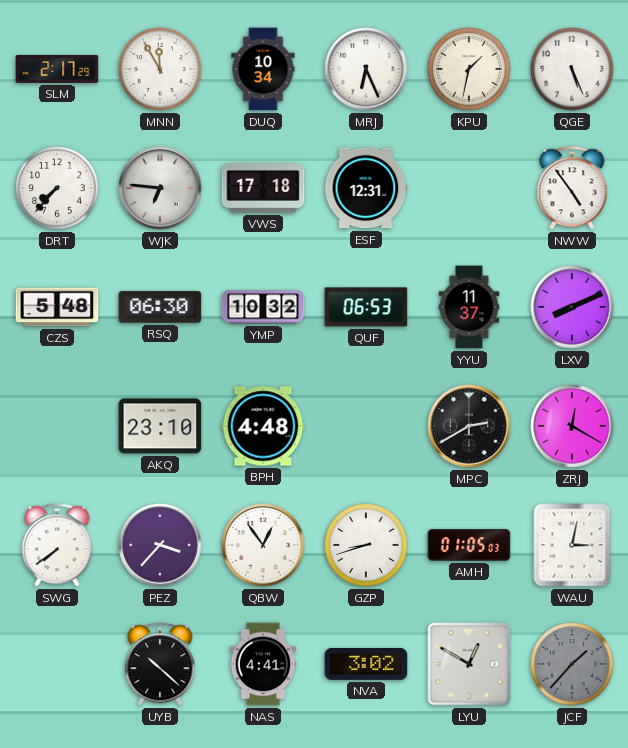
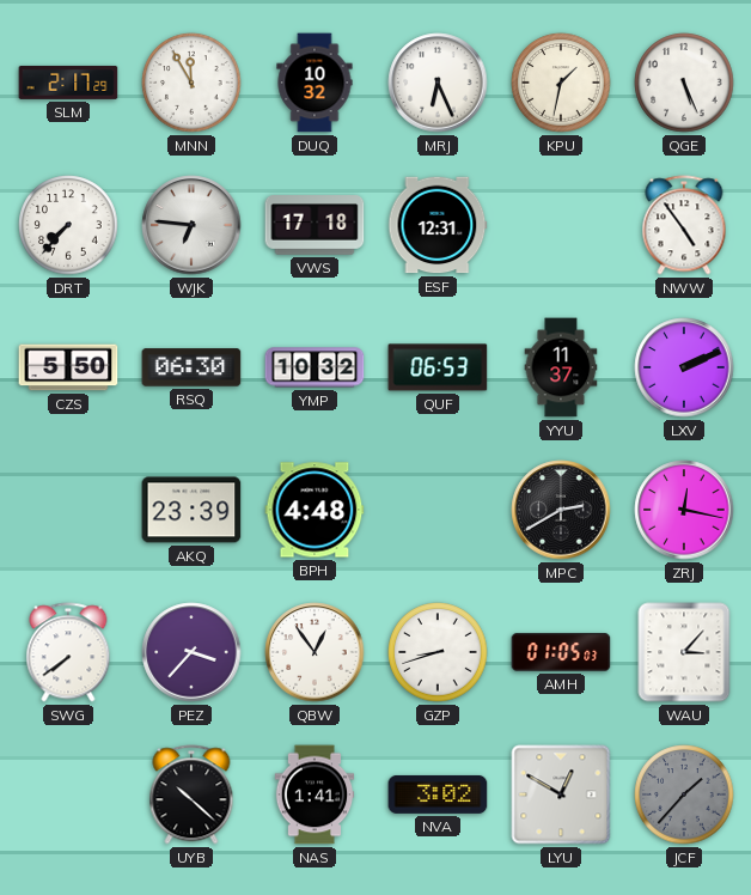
DUQ: 10:34 -> 10:32 (315, 83)
CZS: 5:48 -> 5:50 (68, 367)
LXV: 8:11 -> 2:11 (684, 367)
AKQ: 23:10 -> 23:39 (191, 510)
ZRJ: 12:20 -> 12:17 (684, 510)
WAU: 3:02 -> 3:07 (684, 652)
NAS: 4:41 -> 1:41 (315, 794)
